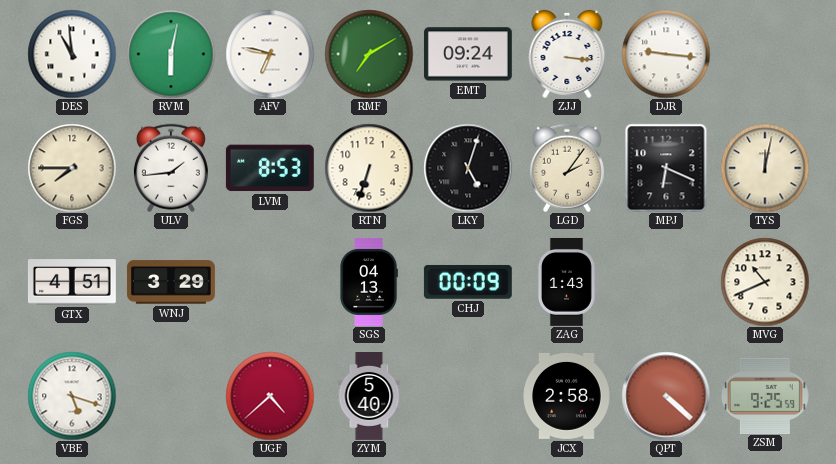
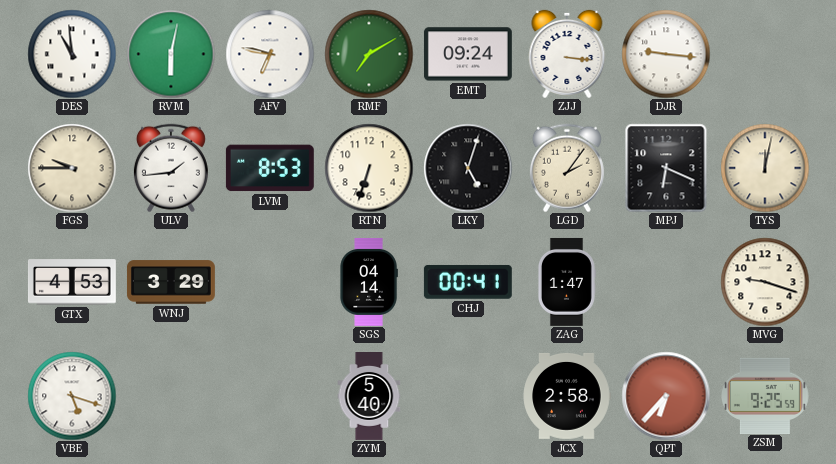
FGS: 7:45 -> 9:45 (72, 168)
GTX: 4:51 -> 4:53 (72, 282)
SGS: 04:13 -> 04:14 (369, 283)
CHJ: 00:09 -> 00:41 (468, 282)
ZAG: 1:43 -> 1:47 (566, 282)
MVG: 10:41 -> 9:18 (765, 282)
UGF: 4:38 -> none (270, 396)
QPT: 4:22 -> 6:37 (666, 396)
